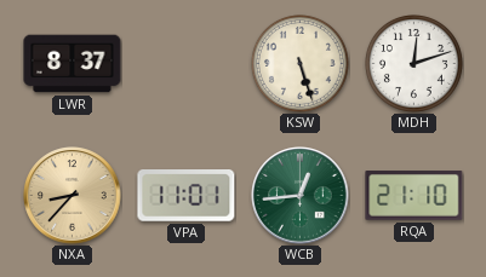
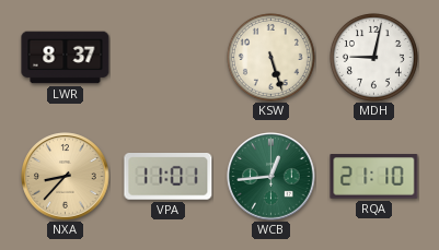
MDH: 12:12 -> 9:02 (373, 57)
